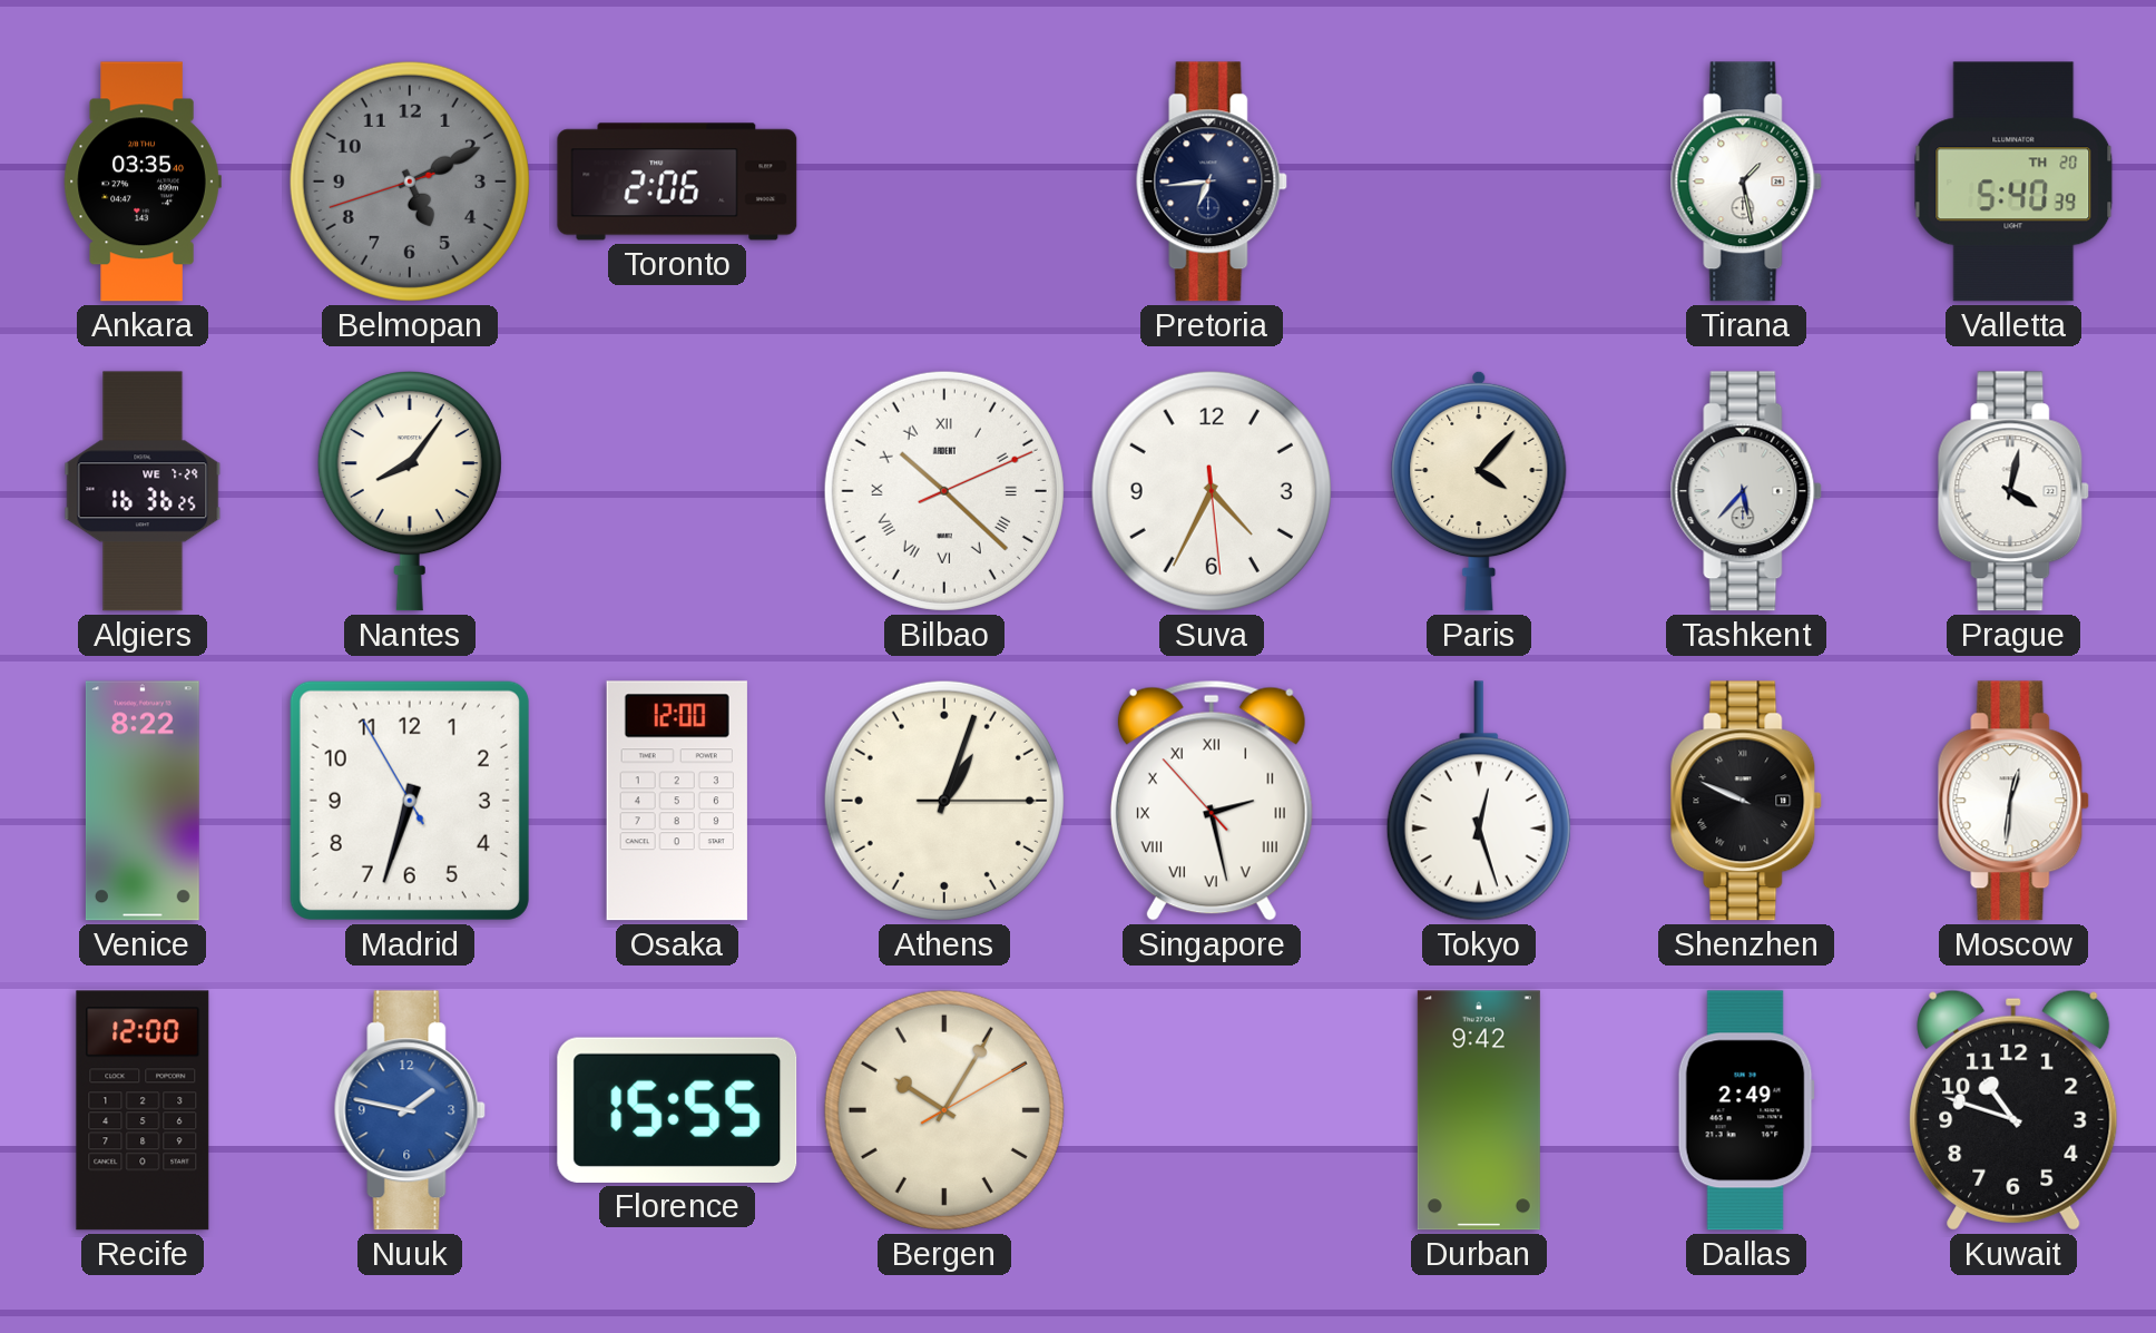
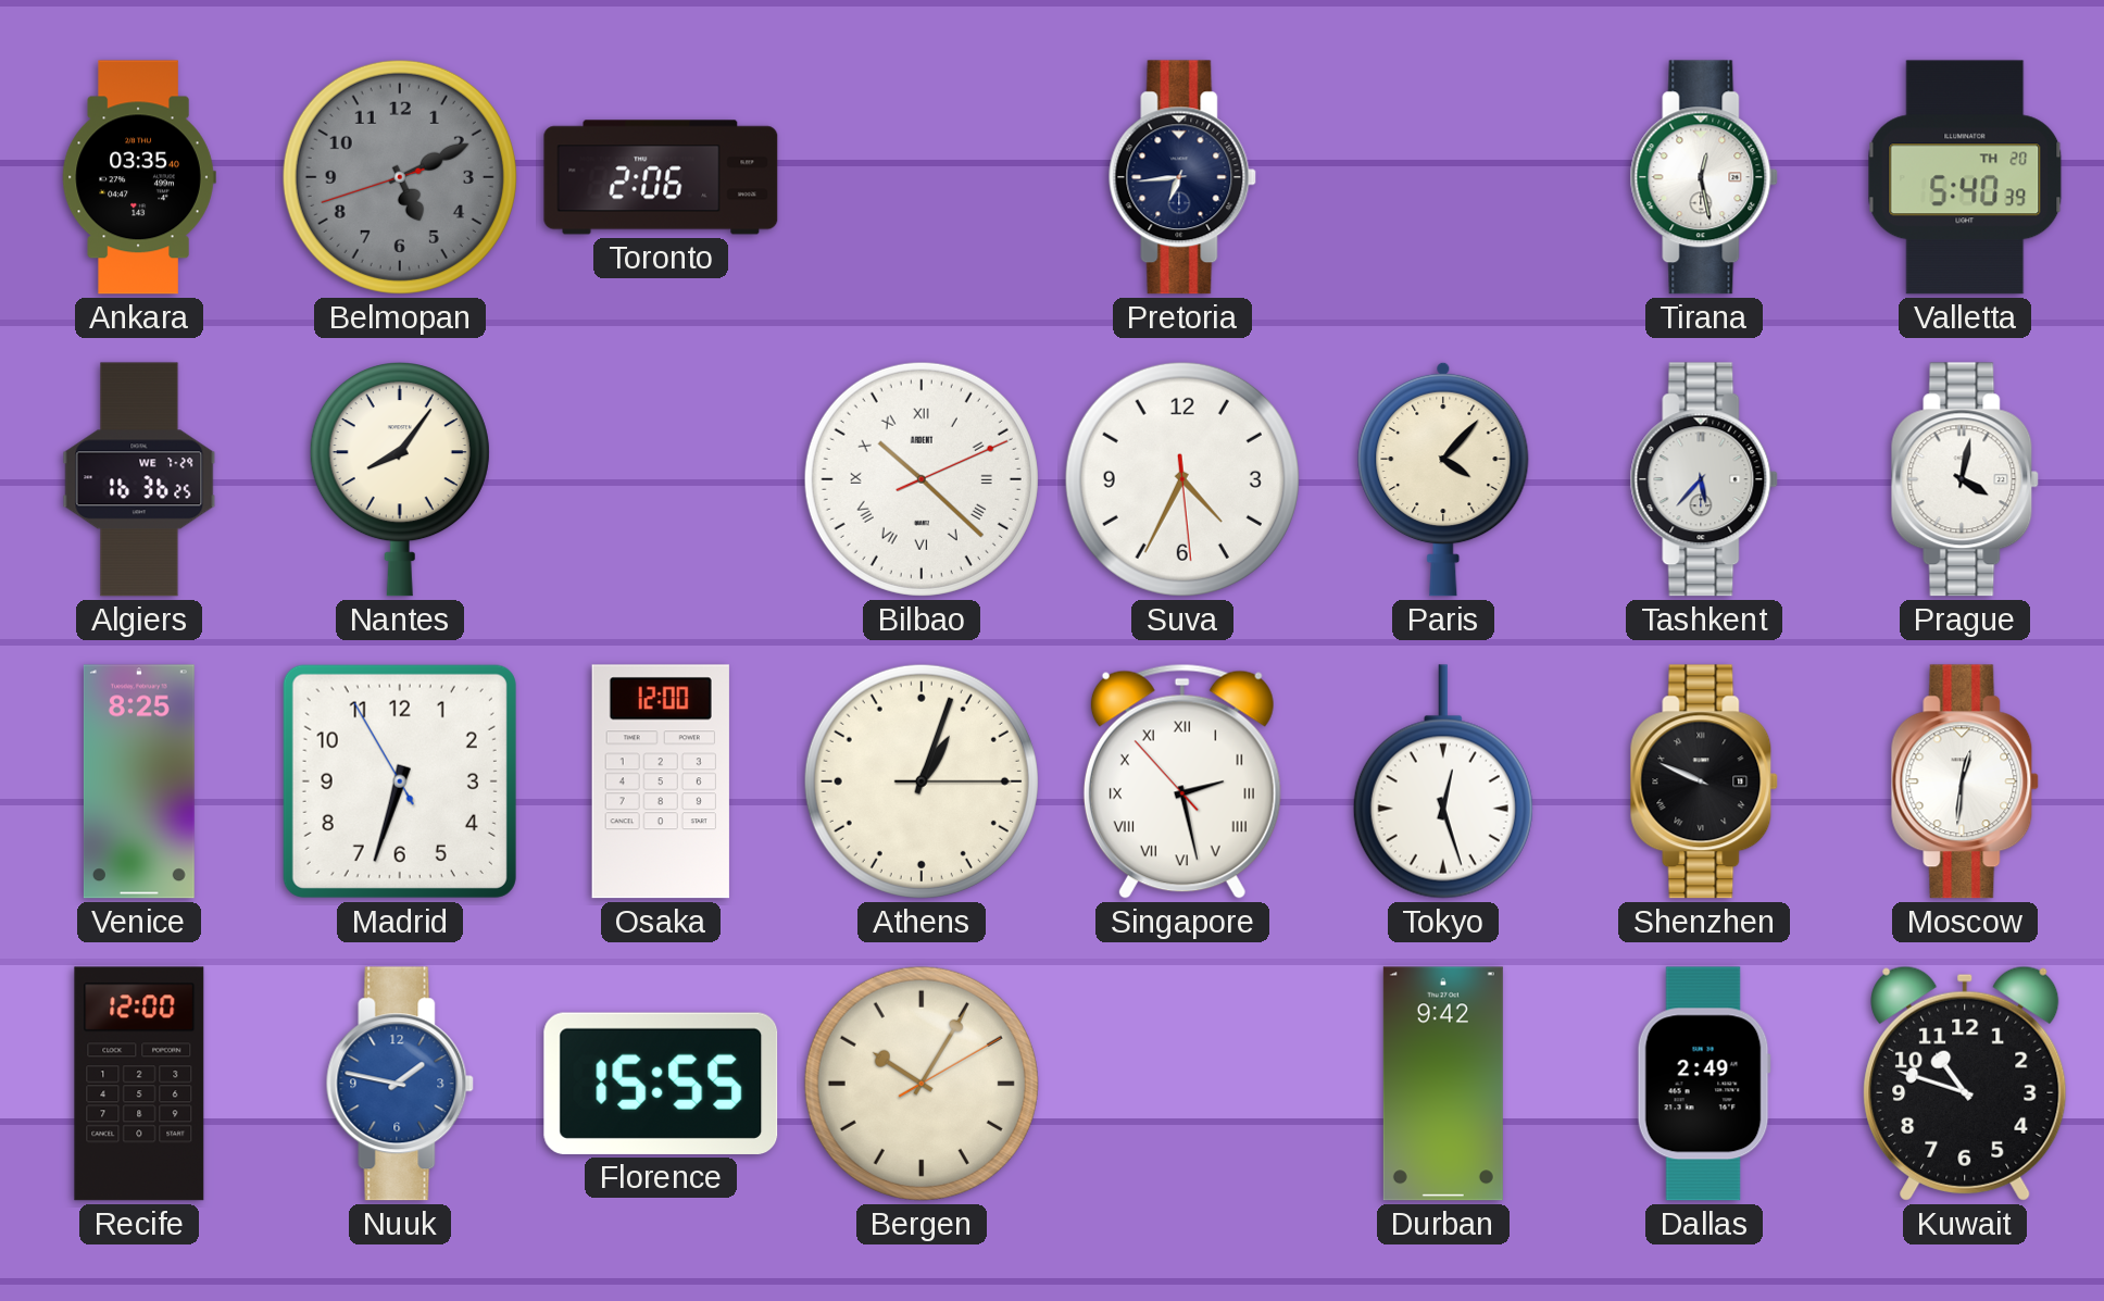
Tirana: 1:28 -> 12:28 (1704, 177)
Venice: 8:22 -> 8:25 (139, 781)
